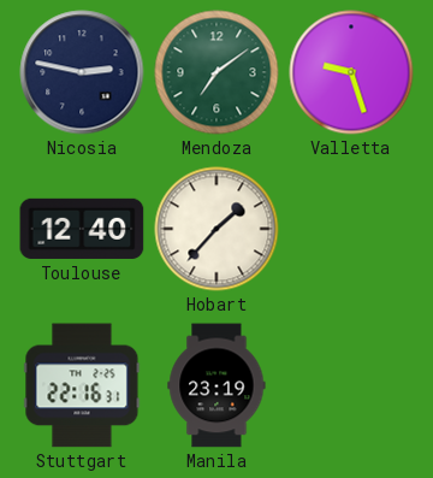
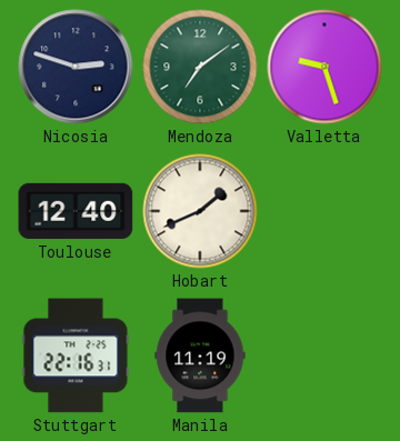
Nicosia: 2:47 -> 2:48 (76, 67)
Hobart: 1:37 -> 1:41 (200, 211)
Manila: 23:19 -> 11:19 (200, 355)
